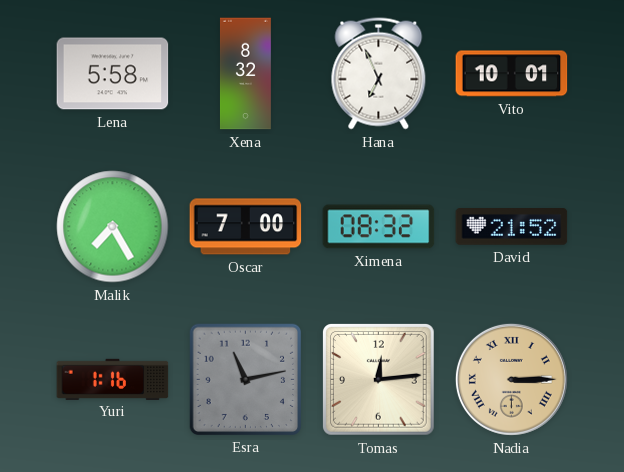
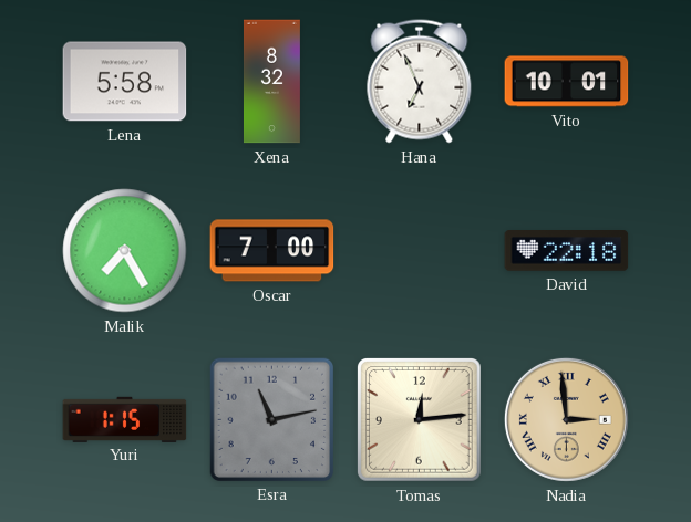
Ximena: 08:32 -> none (379, 227)
David: 21:52 -> 22:18 (567, 251)
Yuri: 1:16 -> 1:15 (125, 419)
Nadia: 3:15 -> 2:59 (566, 419)
